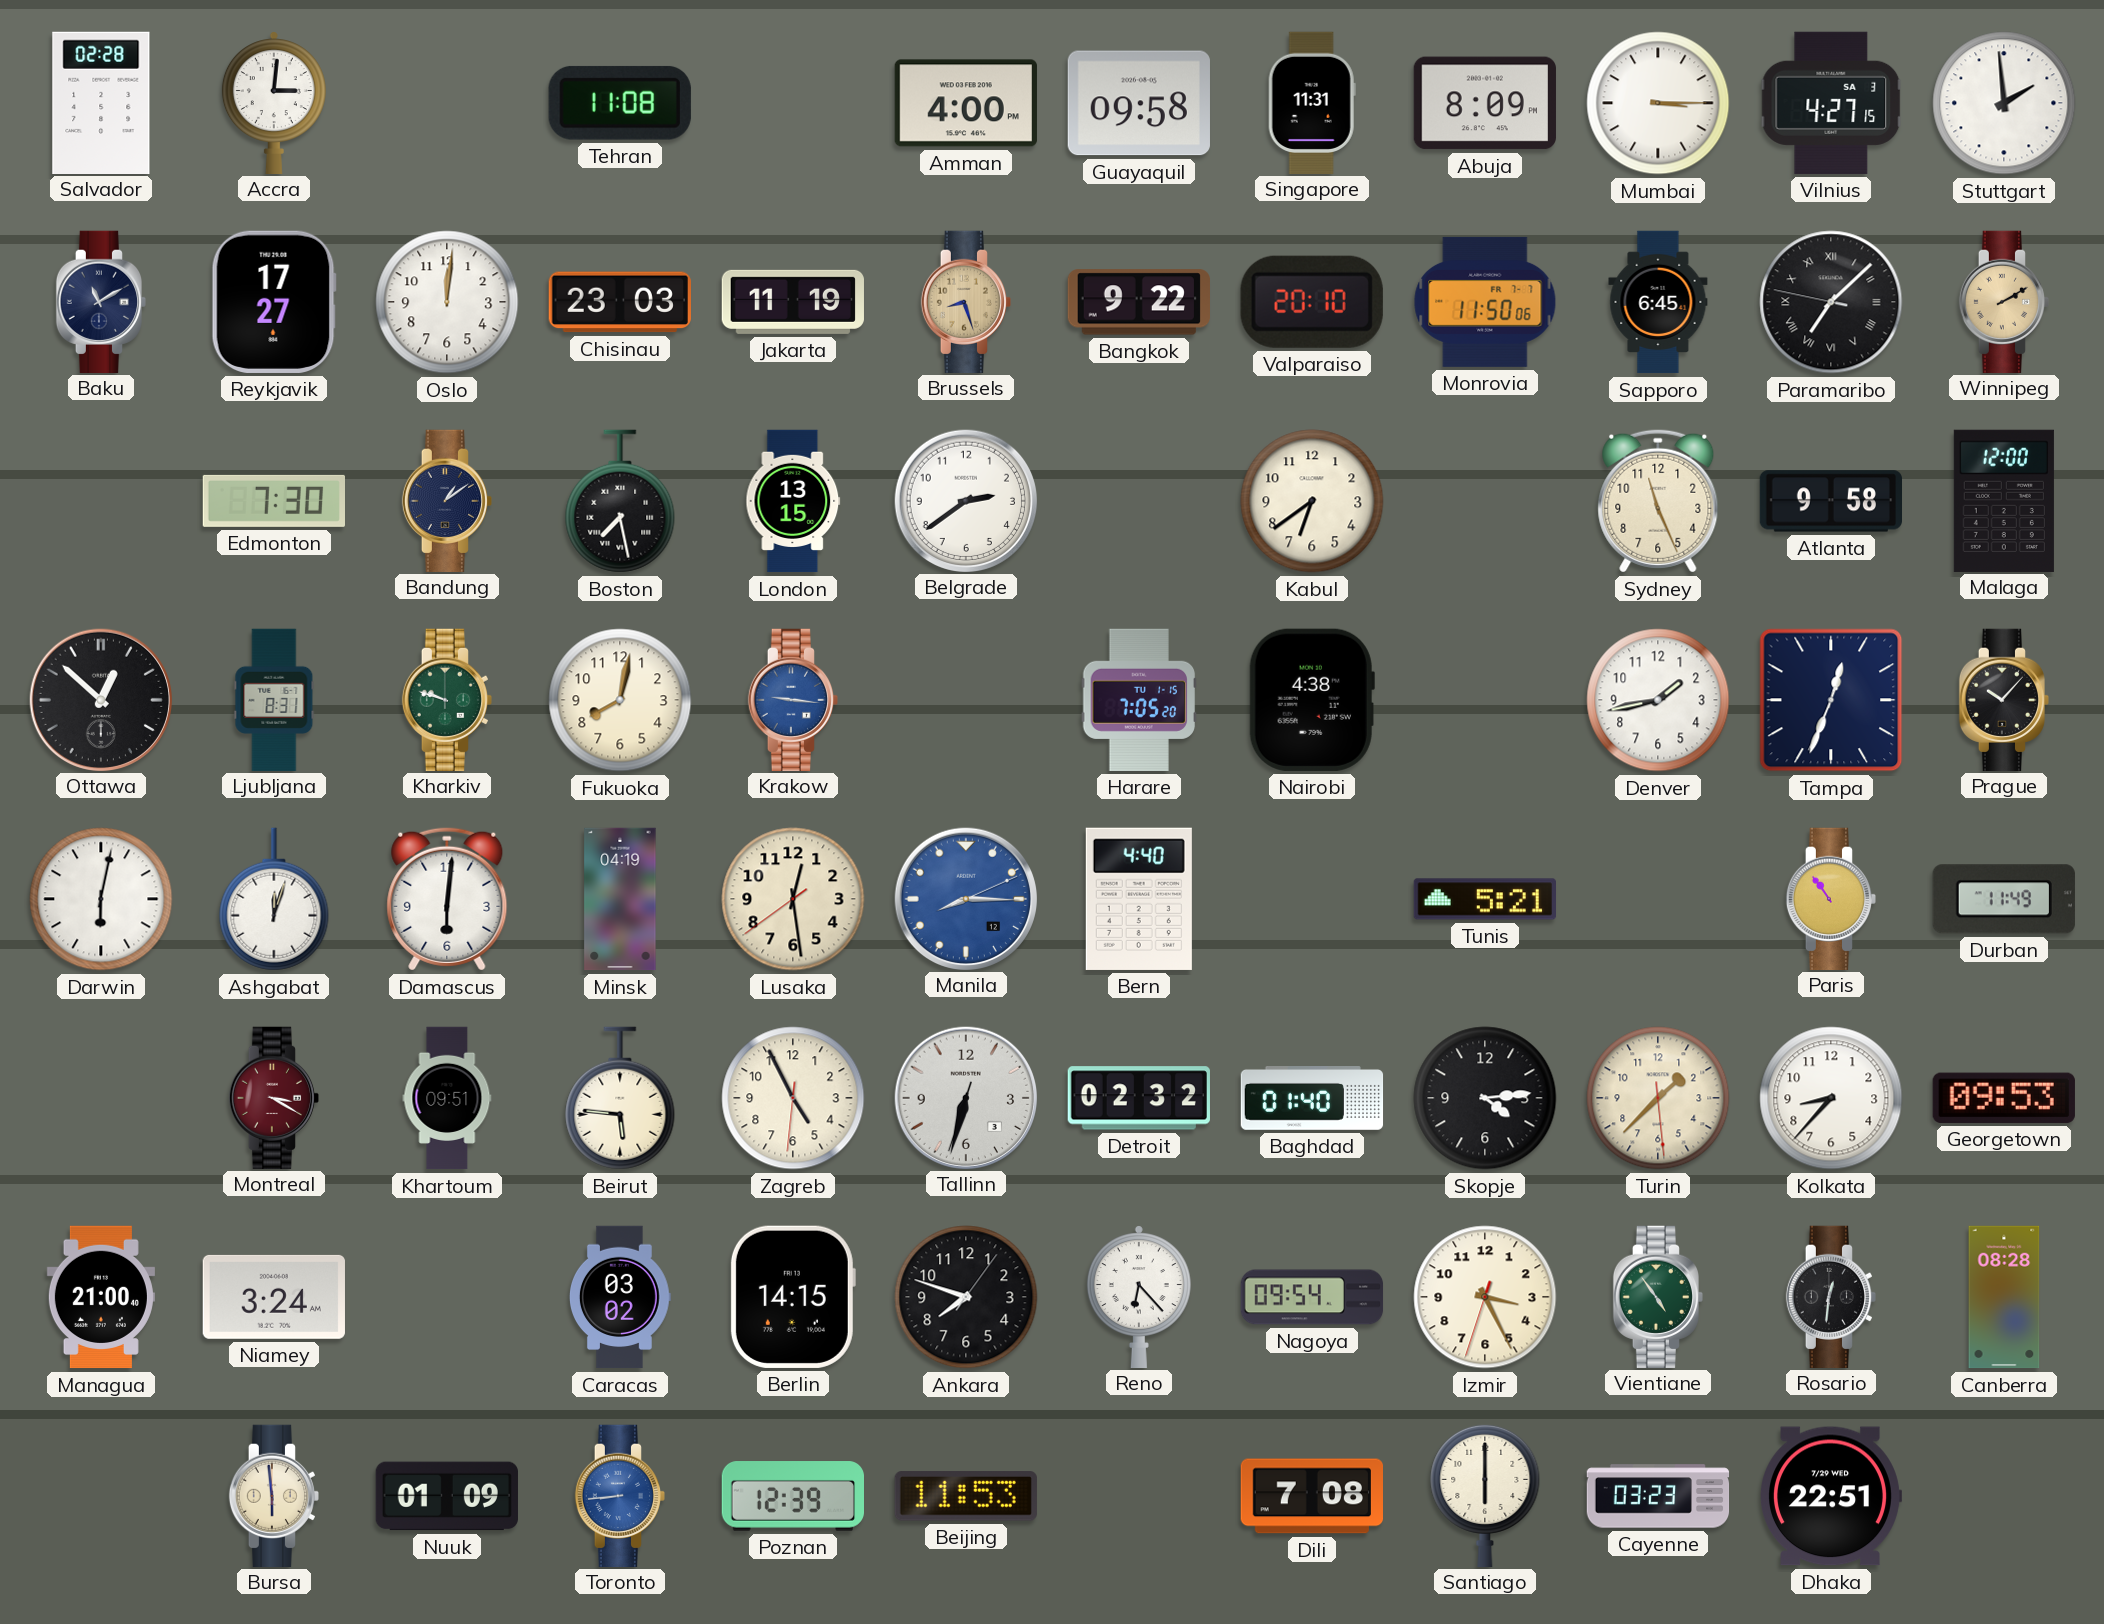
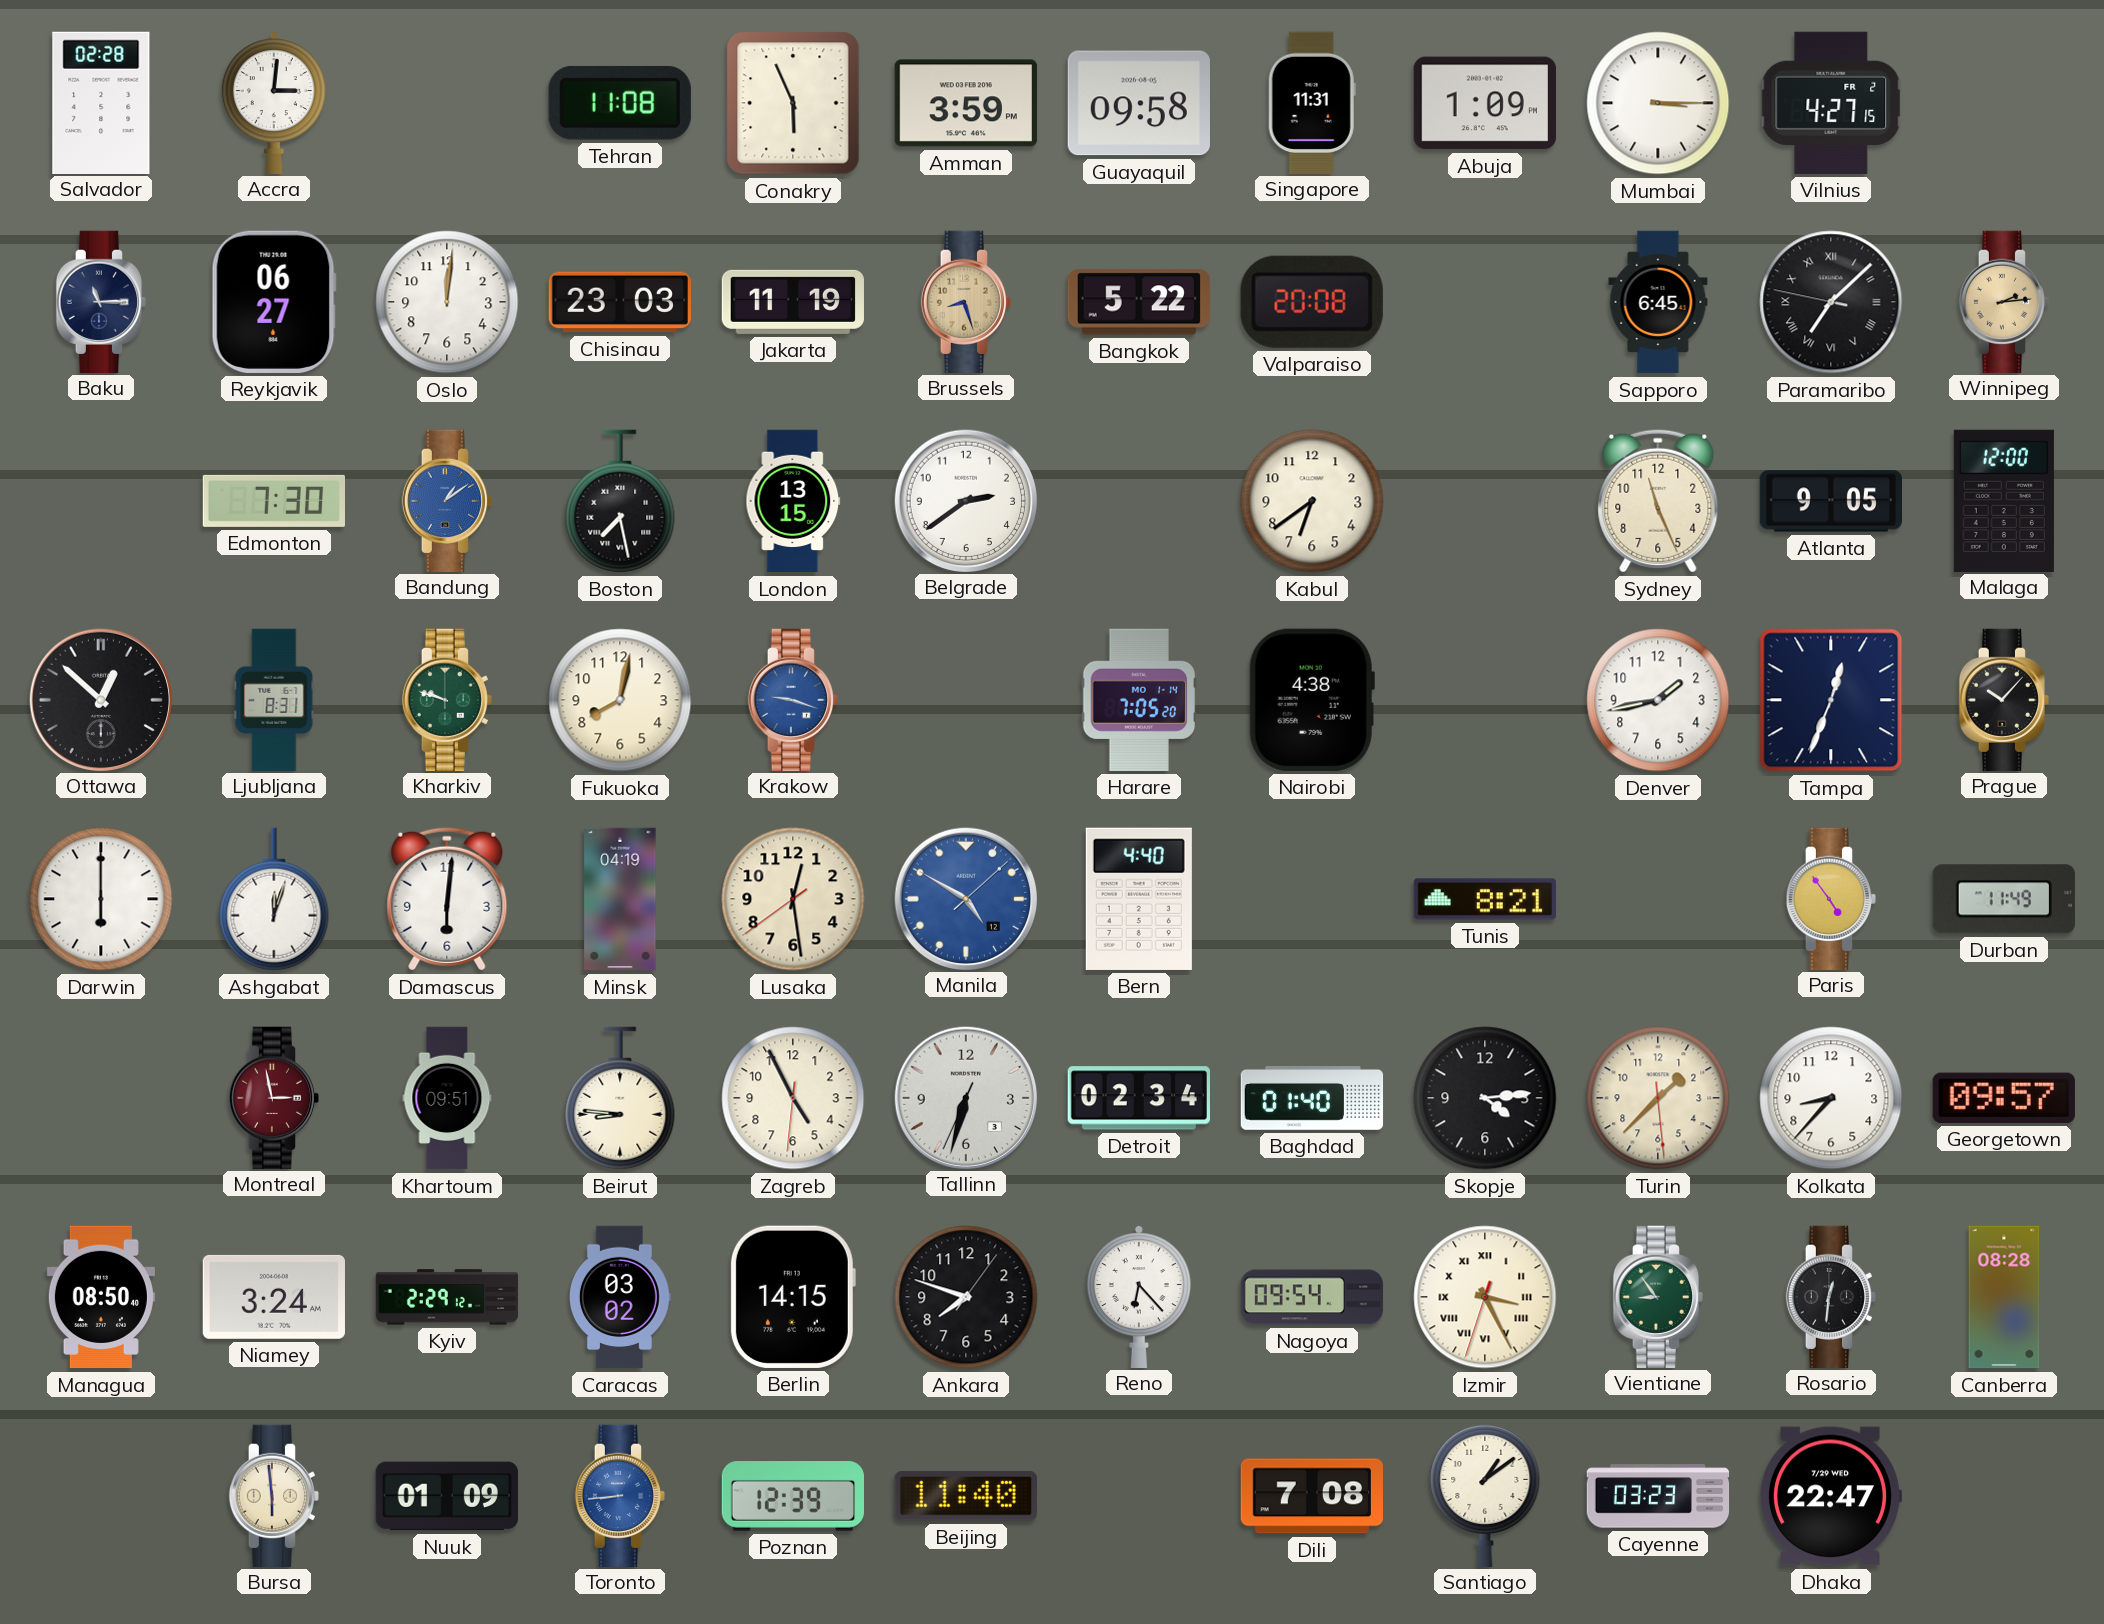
Conakry: none -> 5:56 (793, 103)
Amman: 4:00 -> 3:59 (966, 103)
Abuja: 8:09 -> 1:09 (1484, 103)
Vilnius date: SA 3 -> FR 2 (1831, 103)
Stuttgart: 1:59 -> none (2004, 103)
Baku: 11:10 -> 11:15 (100, 301)
Reykjavik: 17:27 -> 06:27 (274, 302)
Bangkok: 9:22 -> 5:22 (1139, 302)
Valparaiso: 20:10 -> 20:08 (1312, 302)
Monrovia: 11:50 -> none (1485, 302)
Winnipeg: 2:10 -> 2:14 (2003, 301)
Bandung dial: navy -> blue (446, 500)
Atlanta: 9:58 -> 9:05 (1830, 501)
Krakow: 9:16 -> 9:18 (792, 699)
Harare date: TU 1-15 -> MO 1-14 (1139, 700)
Darwin: 6:02 -> 6:00 (101, 899)
Manila: 8:15 -> 4:50 (965, 898)
Tunis: 5:21 -> 8:21 (1484, 899)
Paris: 10:54 -> 4:54 (1830, 898)
Montreal: 3:20 -> 2:58 (273, 1097)
Beirut: 5:46 -> 8:46 (620, 1098)
Tallinn: 6:32:33 -> 6:32:34 (965, 1097)
Detroit: 02:32 -> 02:34 (1139, 1098)
Georgetown: 09:53 -> 09:57 (2004, 1098)
Managua: 21:00 -> 08:50 (101, 1297)
Kyiv: none -> 2:29 (447, 1297)
Izmir numerals: Arabic -> Roman (1485, 1297)
Vientiane: 4:54 -> 8:54 (1657, 1296)
Beijing: 11:53 -> 11:40 (966, 1496)
Santiago: 6:00 -> 1:09 (1485, 1495)
Dhaka: 22:51 -> 22:47 (1831, 1496)
